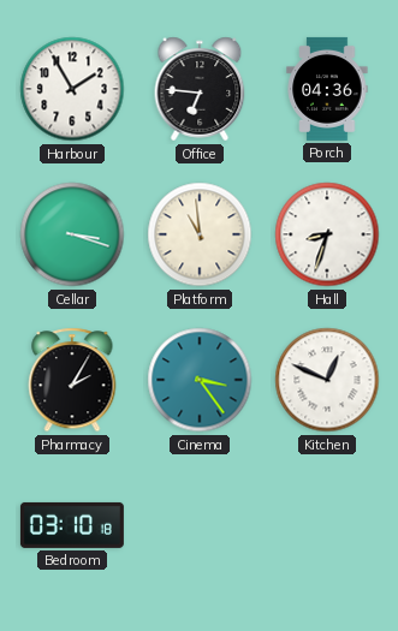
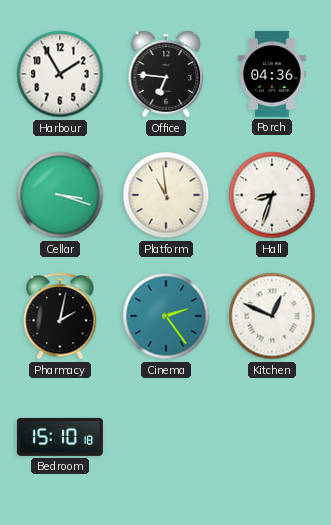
Pharmacy: 2:05 -> 2:02 (60, 316)
Cinema: 3:24 -> 2:24 (166, 316)
Bedroom: 03:10 -> 15:10 (60, 437)
